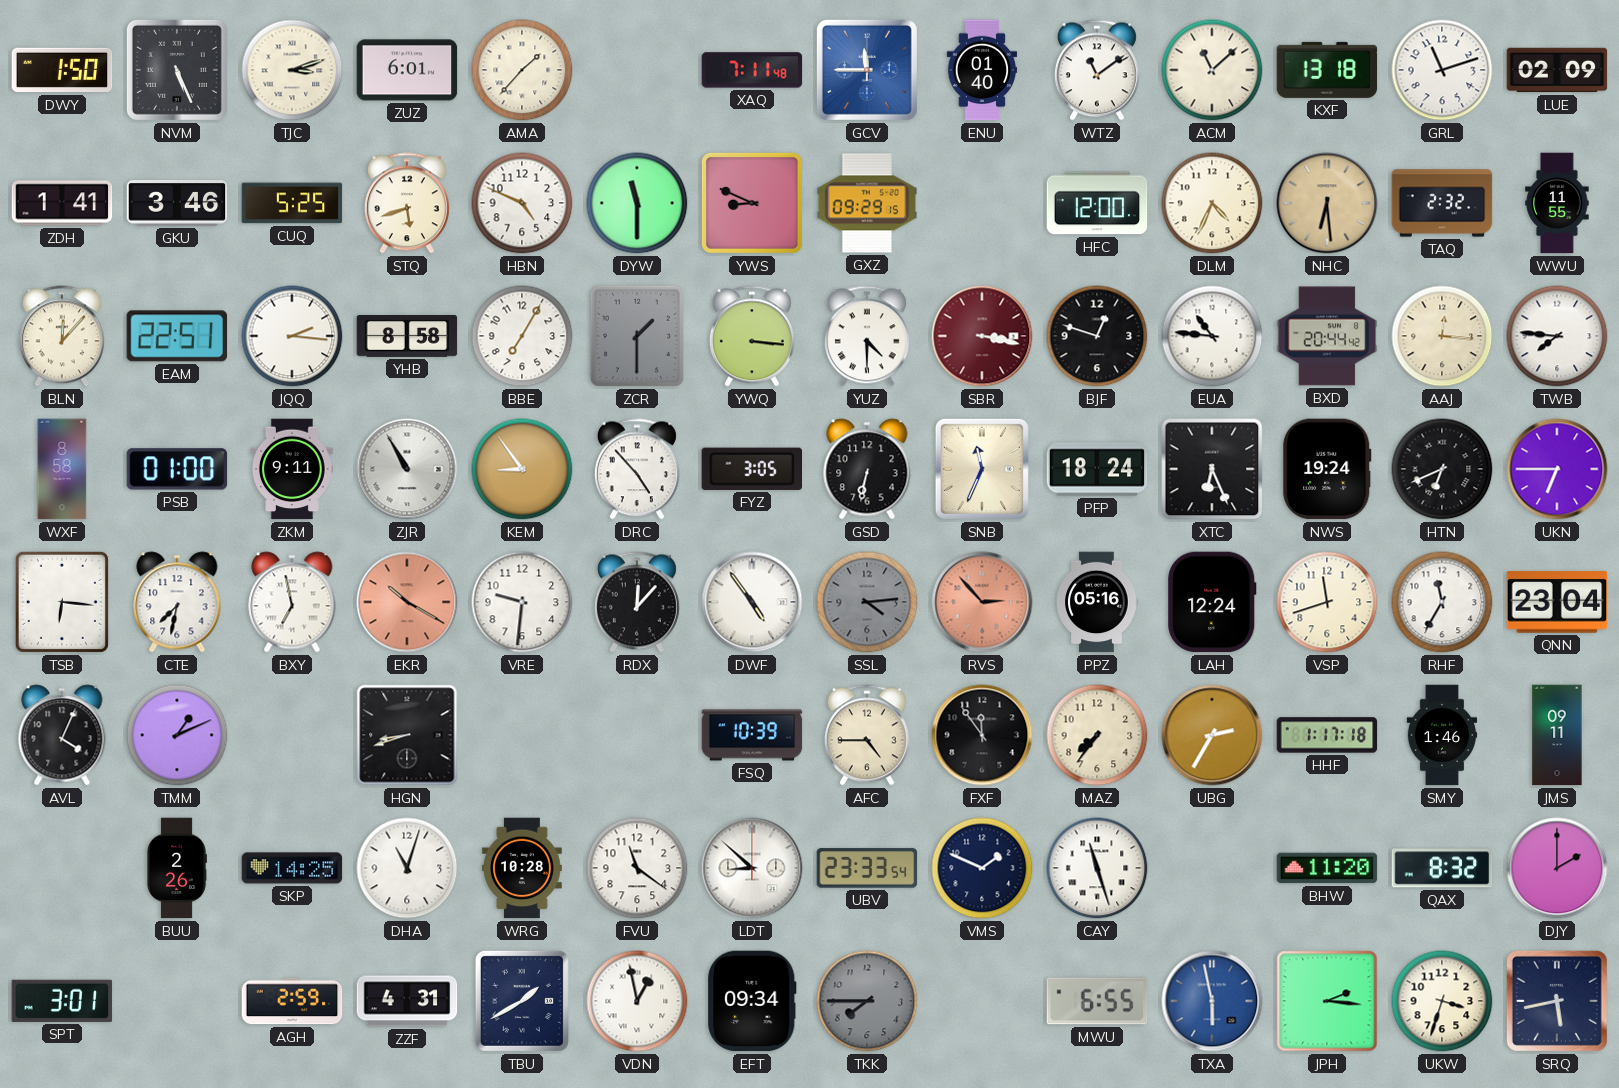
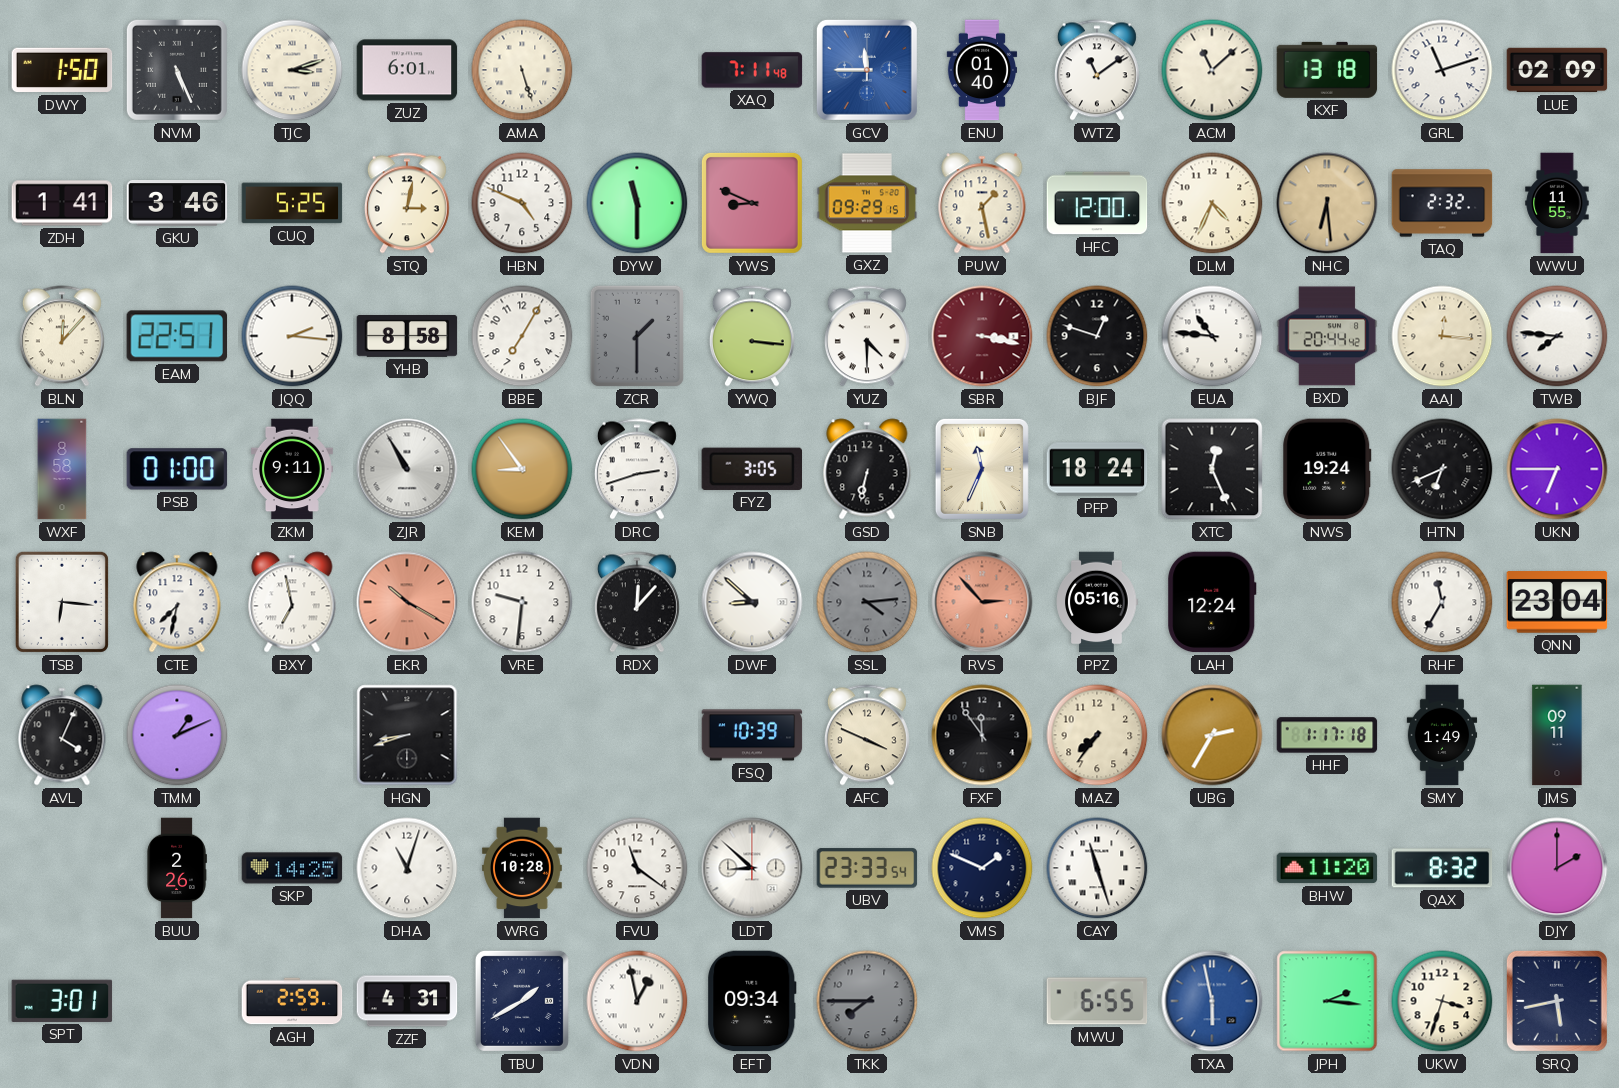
AMA: 1:37 -> 5:27 (522, 70)
STQ: 5:42 -> 3:02 (407, 203)
PUW: none -> 1:28 (982, 203)
DRC: 4:53 -> 2:42 (637, 469)
XTC: 6:26 -> 12:26 (1212, 469)
DWF: 4:54 -> 8:52 (752, 602)
VSP: 11:42 -> none (1327, 602)
AFC: 4:45 -> 3:49 (867, 735)
SMY: 1:46 -> 1:49 (1442, 735)
